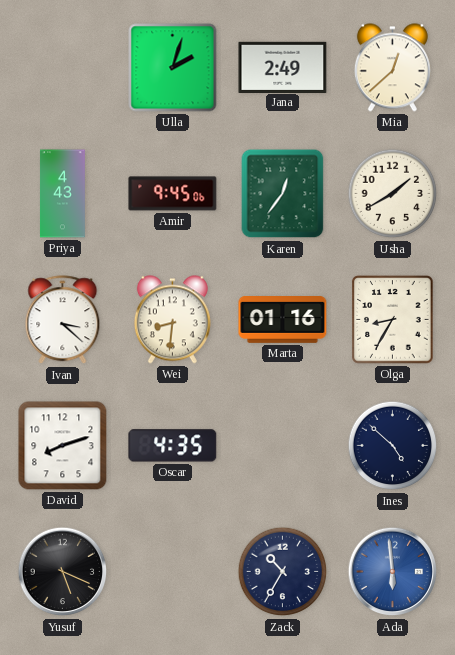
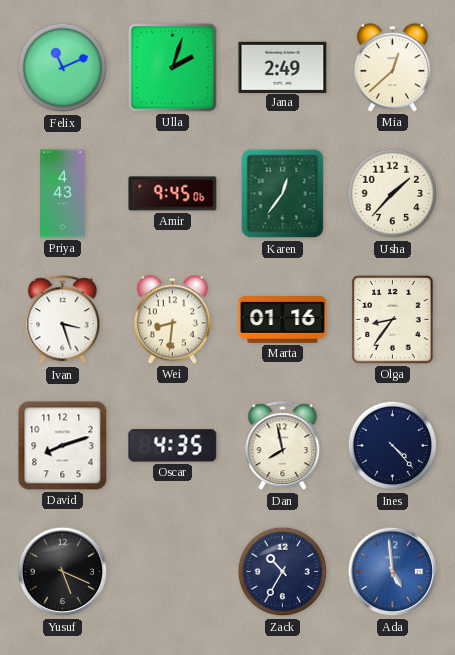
Felix: none -> 11:11 (63, 68)
Usha: 1:40 -> 1:37 (393, 194)
Ivan: 3:22 -> 3:27 (63, 320)
Olga: 8:35 -> 8:36 (393, 320)
Dan: none -> 7:58 (283, 446)
Ines: 4:52 -> 4:23 (393, 446)
Ada: 5:59 -> 4:59 (393, 572)
